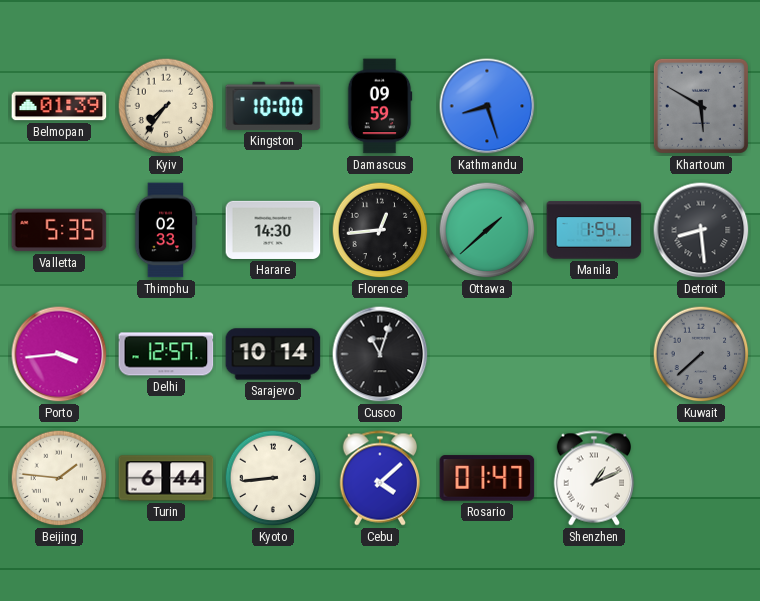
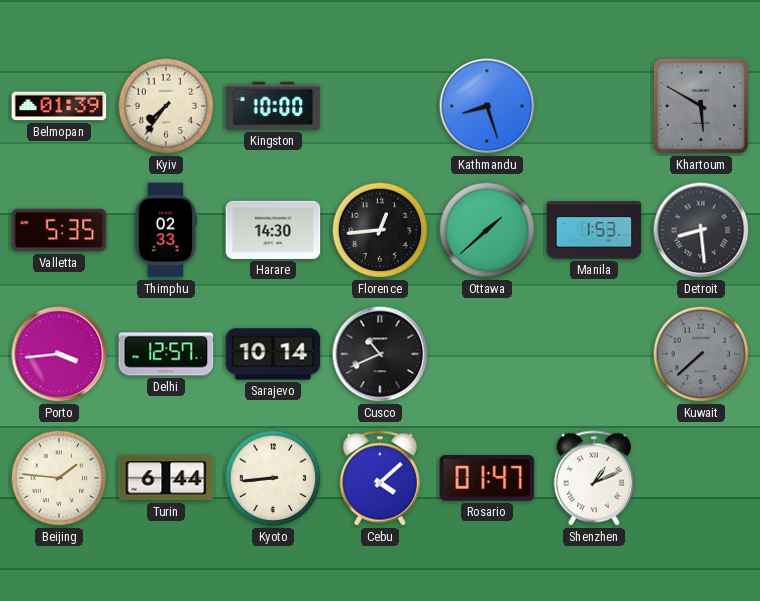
Damascus: 09:59 -> none (380, 106)
Manila: 1:54 -> 1:53 (594, 230)
Cusco: 11:03 -> 10:41 (380, 354)
